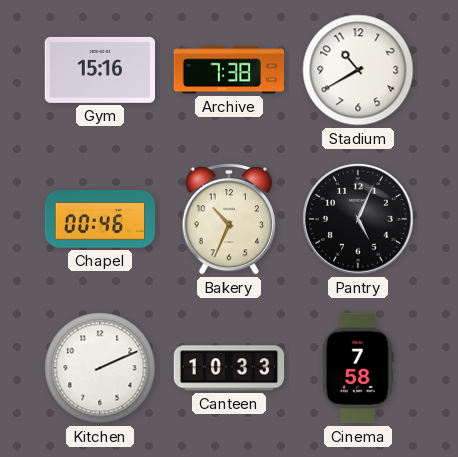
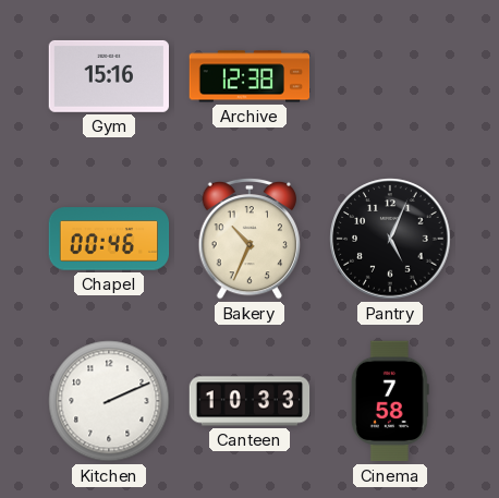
Archive: 7:38 -> 12:38 (249, 76)
Stadium: 10:40 -> none (358, 70)
